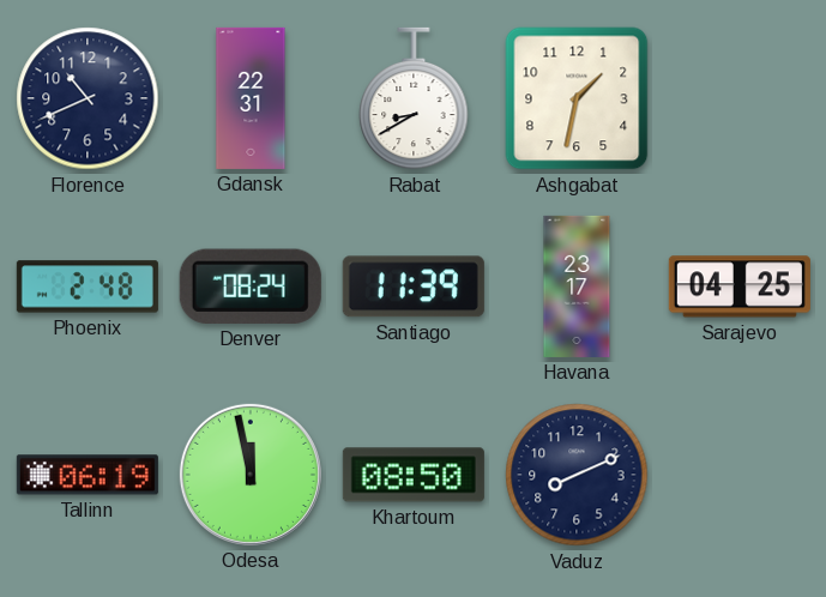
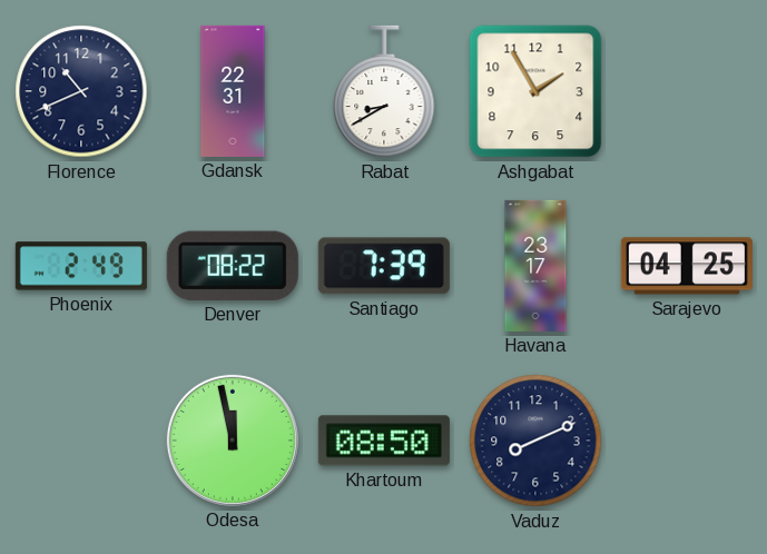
Ashgabat: 1:32 -> 1:55 (535, 91)
Phoenix: 2:48 -> 2:49 (81, 266)
Denver: 08:24 -> 08:22 (233, 266)
Santiago: 11:39 -> 7:39 (384, 266)
Tallinn: 06:19 -> none (88, 475)
